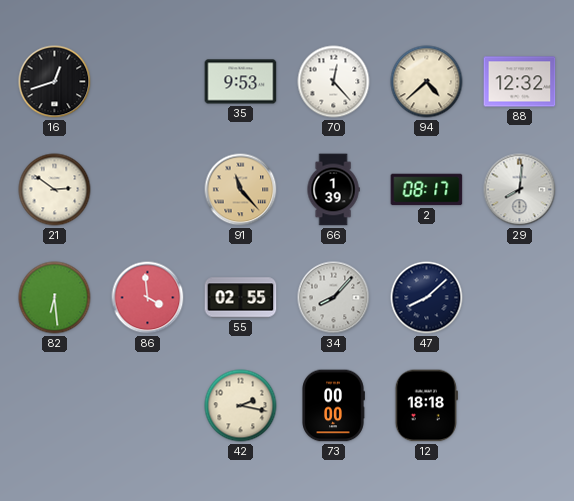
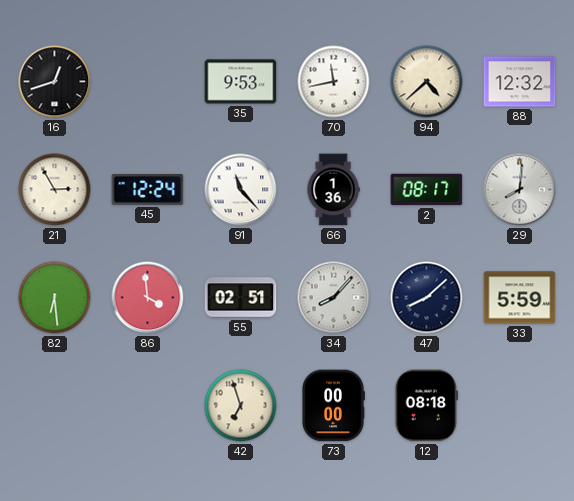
70: 12:23 -> 11:43 (334, 82)
21: 2:51 -> 2:55 (55, 190)
45: none -> 12:24 (148, 190)
91 dial: champagne -> white (241, 190)
66: 1:39 -> 1:36 (333, 190)
55: 02:55 -> 02:51 (241, 298)
33: none -> 5:59 (520, 298)
42: 2:17 -> 6:57 (241, 406)
12: 18:18 -> 08:18 (426, 406)
